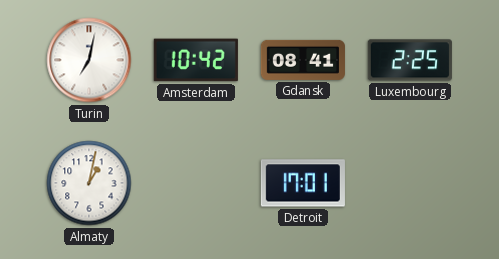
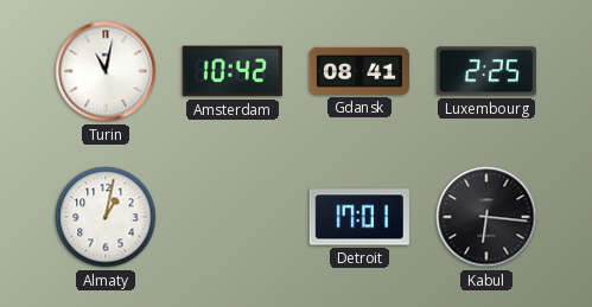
Turin: 7:02 -> 11:02 (106, 71)
Kabul: none -> 6:16 (486, 217)
